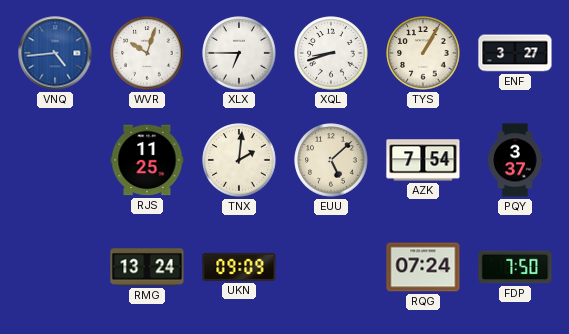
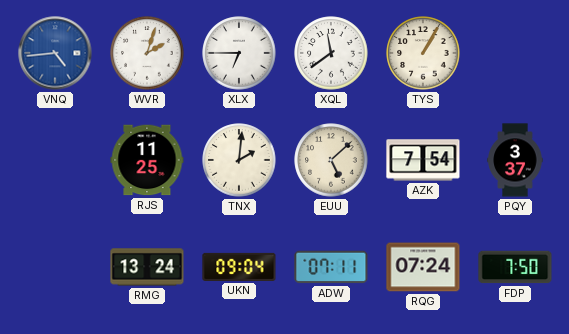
WVR: 10:03 -> 2:03 (147, 53)
XQL: 8:42 -> 11:39 (331, 53)
ENF: 3:27 -> none (515, 53)
UKN: 09:09 -> 09:04 (239, 267)
ADW: none -> 07:11 (331, 267)
